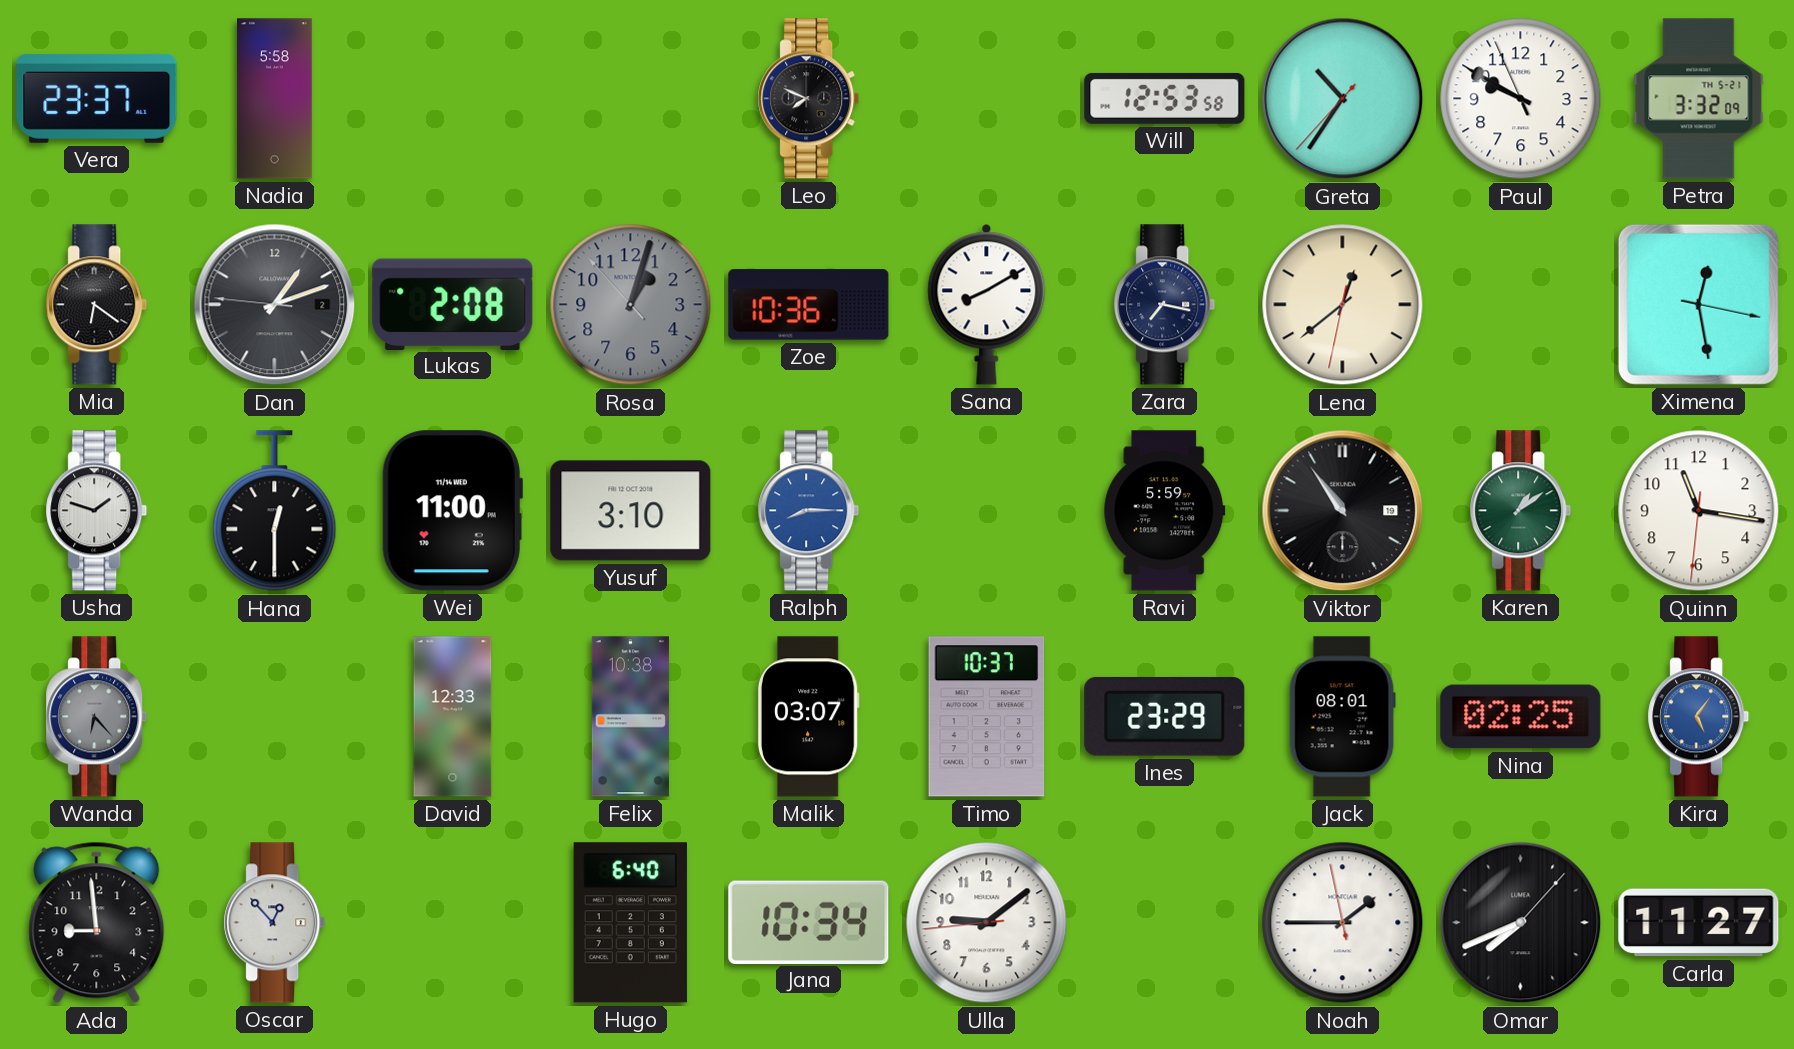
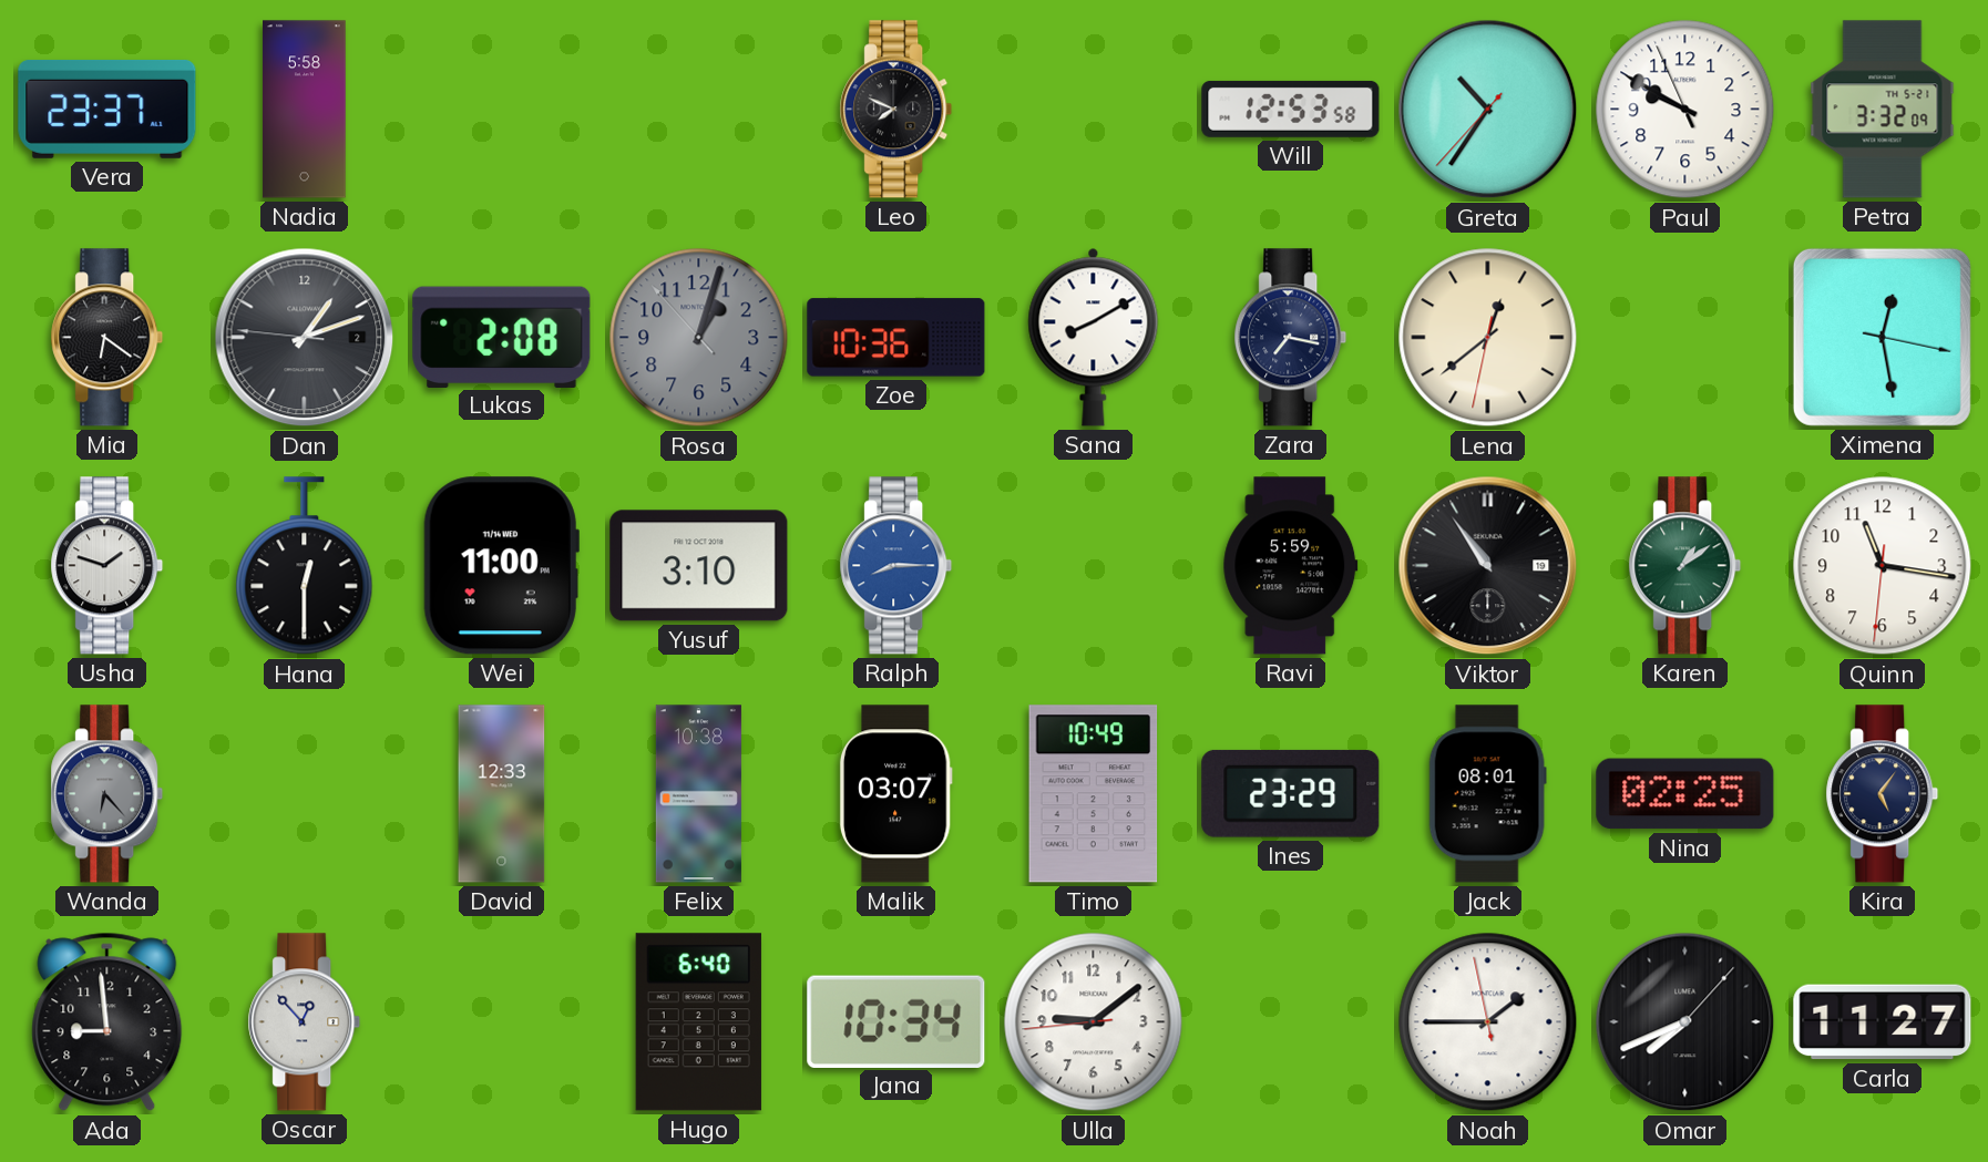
Timo: 10:37 -> 10:49 (1094, 794)
Kira dial: blue -> navy (1883, 794)
